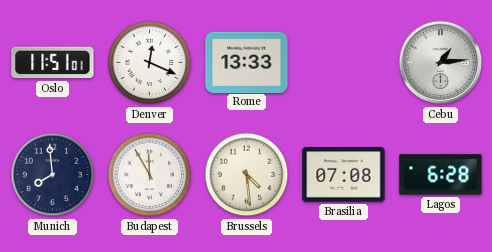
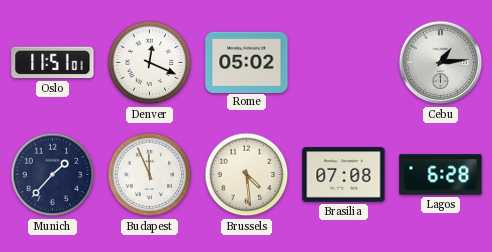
Rome: 13:33 -> 05:02 (247, 62)
Munich: 7:59 -> 1:37 (53, 175)
Budapest: 11:55 -> 11:56 (150, 175)
